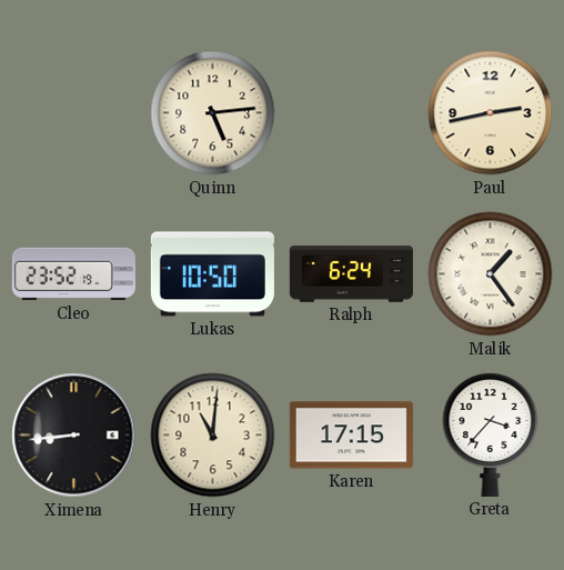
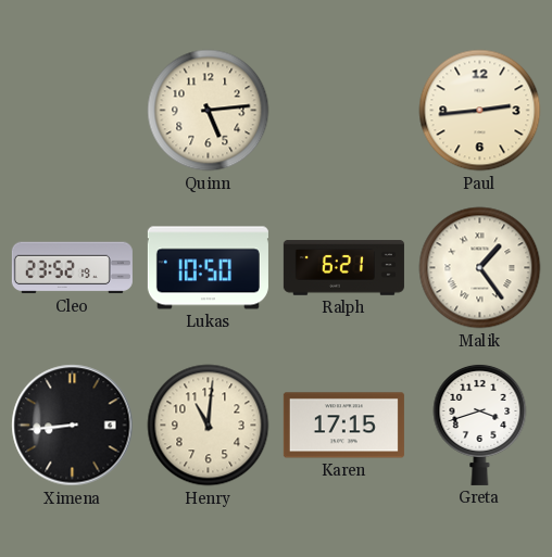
Paul: 2:43 -> 2:44 (480, 111)
Ralph: 6:24 -> 6:21 (343, 268)
Greta: 3:37 -> 3:42 (480, 425)
